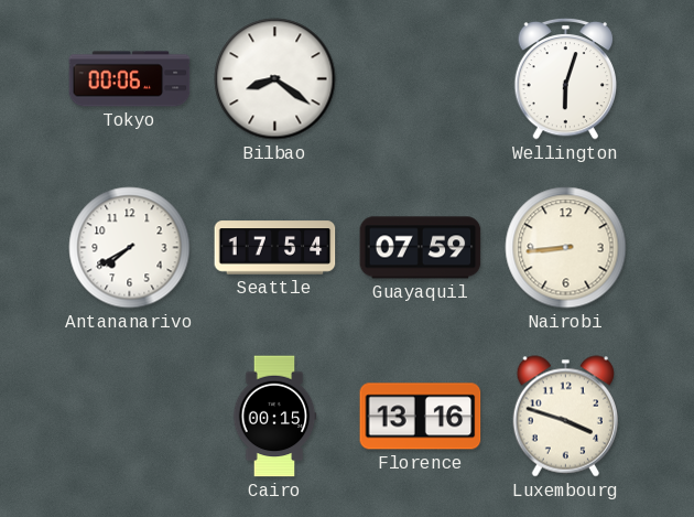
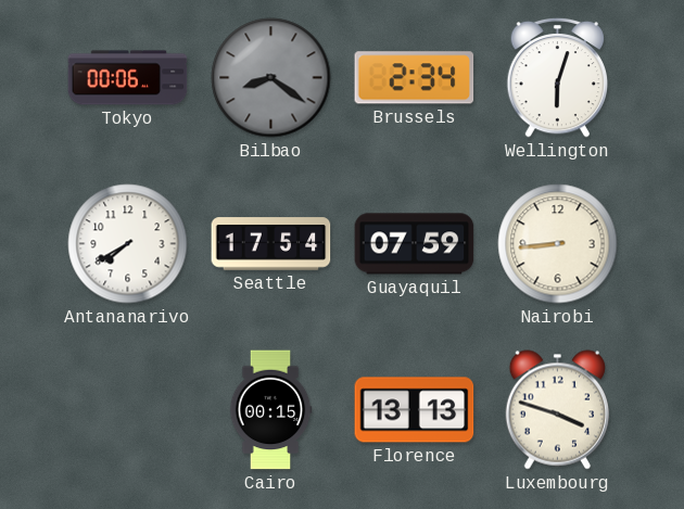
Bilbao dial: white -> grey (271, 78)
Brussels: none -> 2:34 (415, 78)
Florence: 13:16 -> 13:13 (415, 410)
